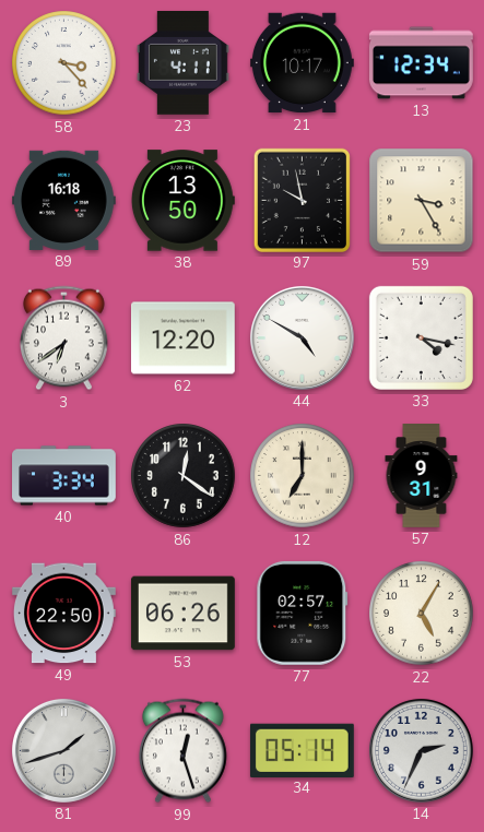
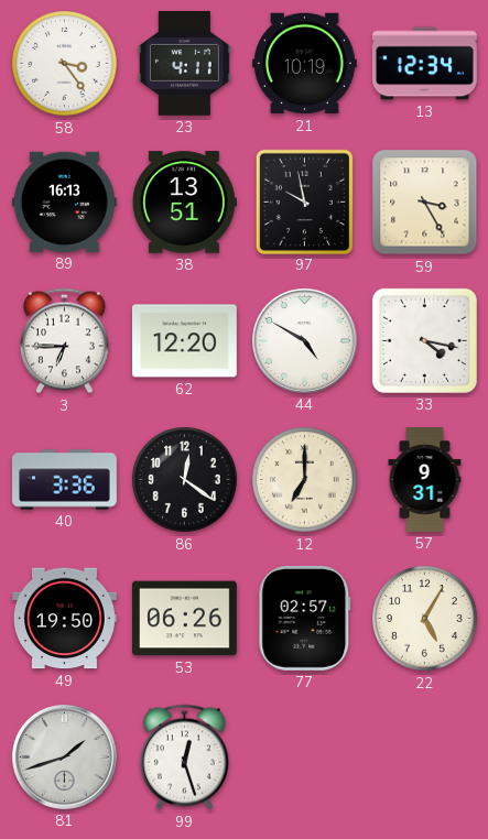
58: 3:23 -> 3:24 (65, 64)
21: 10:17 -> 10:19 (304, 64)
89: 16:18 -> 16:13 (64, 201)
38: 13:50 -> 13:51 (184, 203)
3: 6:39 -> 6:45 (64, 341)
40: 3:34 -> 3:36 (65, 480)
49: 22:50 -> 19:50 (64, 619)
34: 05:14 -> none (302, 750)
14: 2:34 -> none (421, 750)
